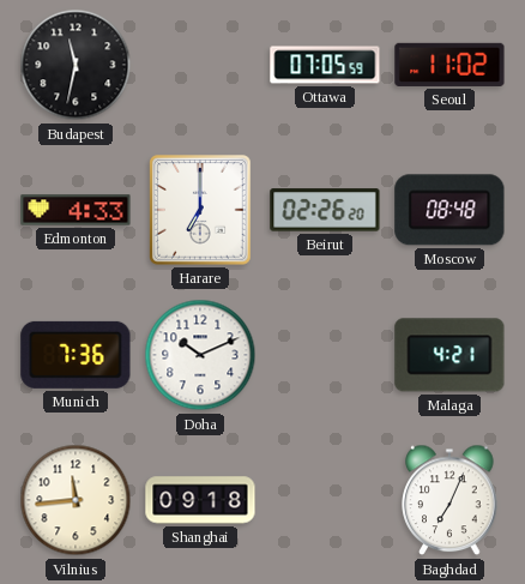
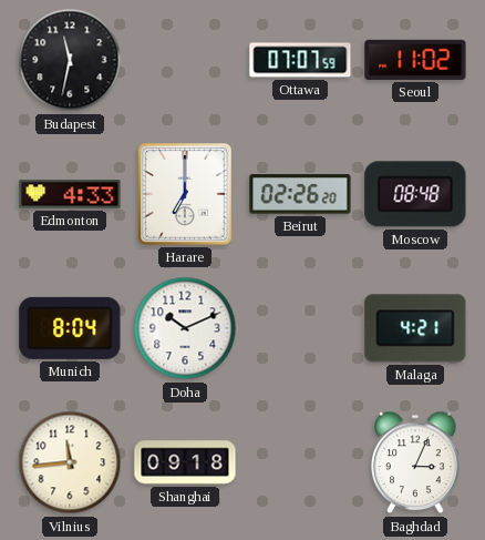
Ottawa: 07:05 -> 07:07 (300, 60)
Munich: 7:36 -> 8:04 (70, 328)
Baghdad: 7:04 -> 3:04 (415, 462)
